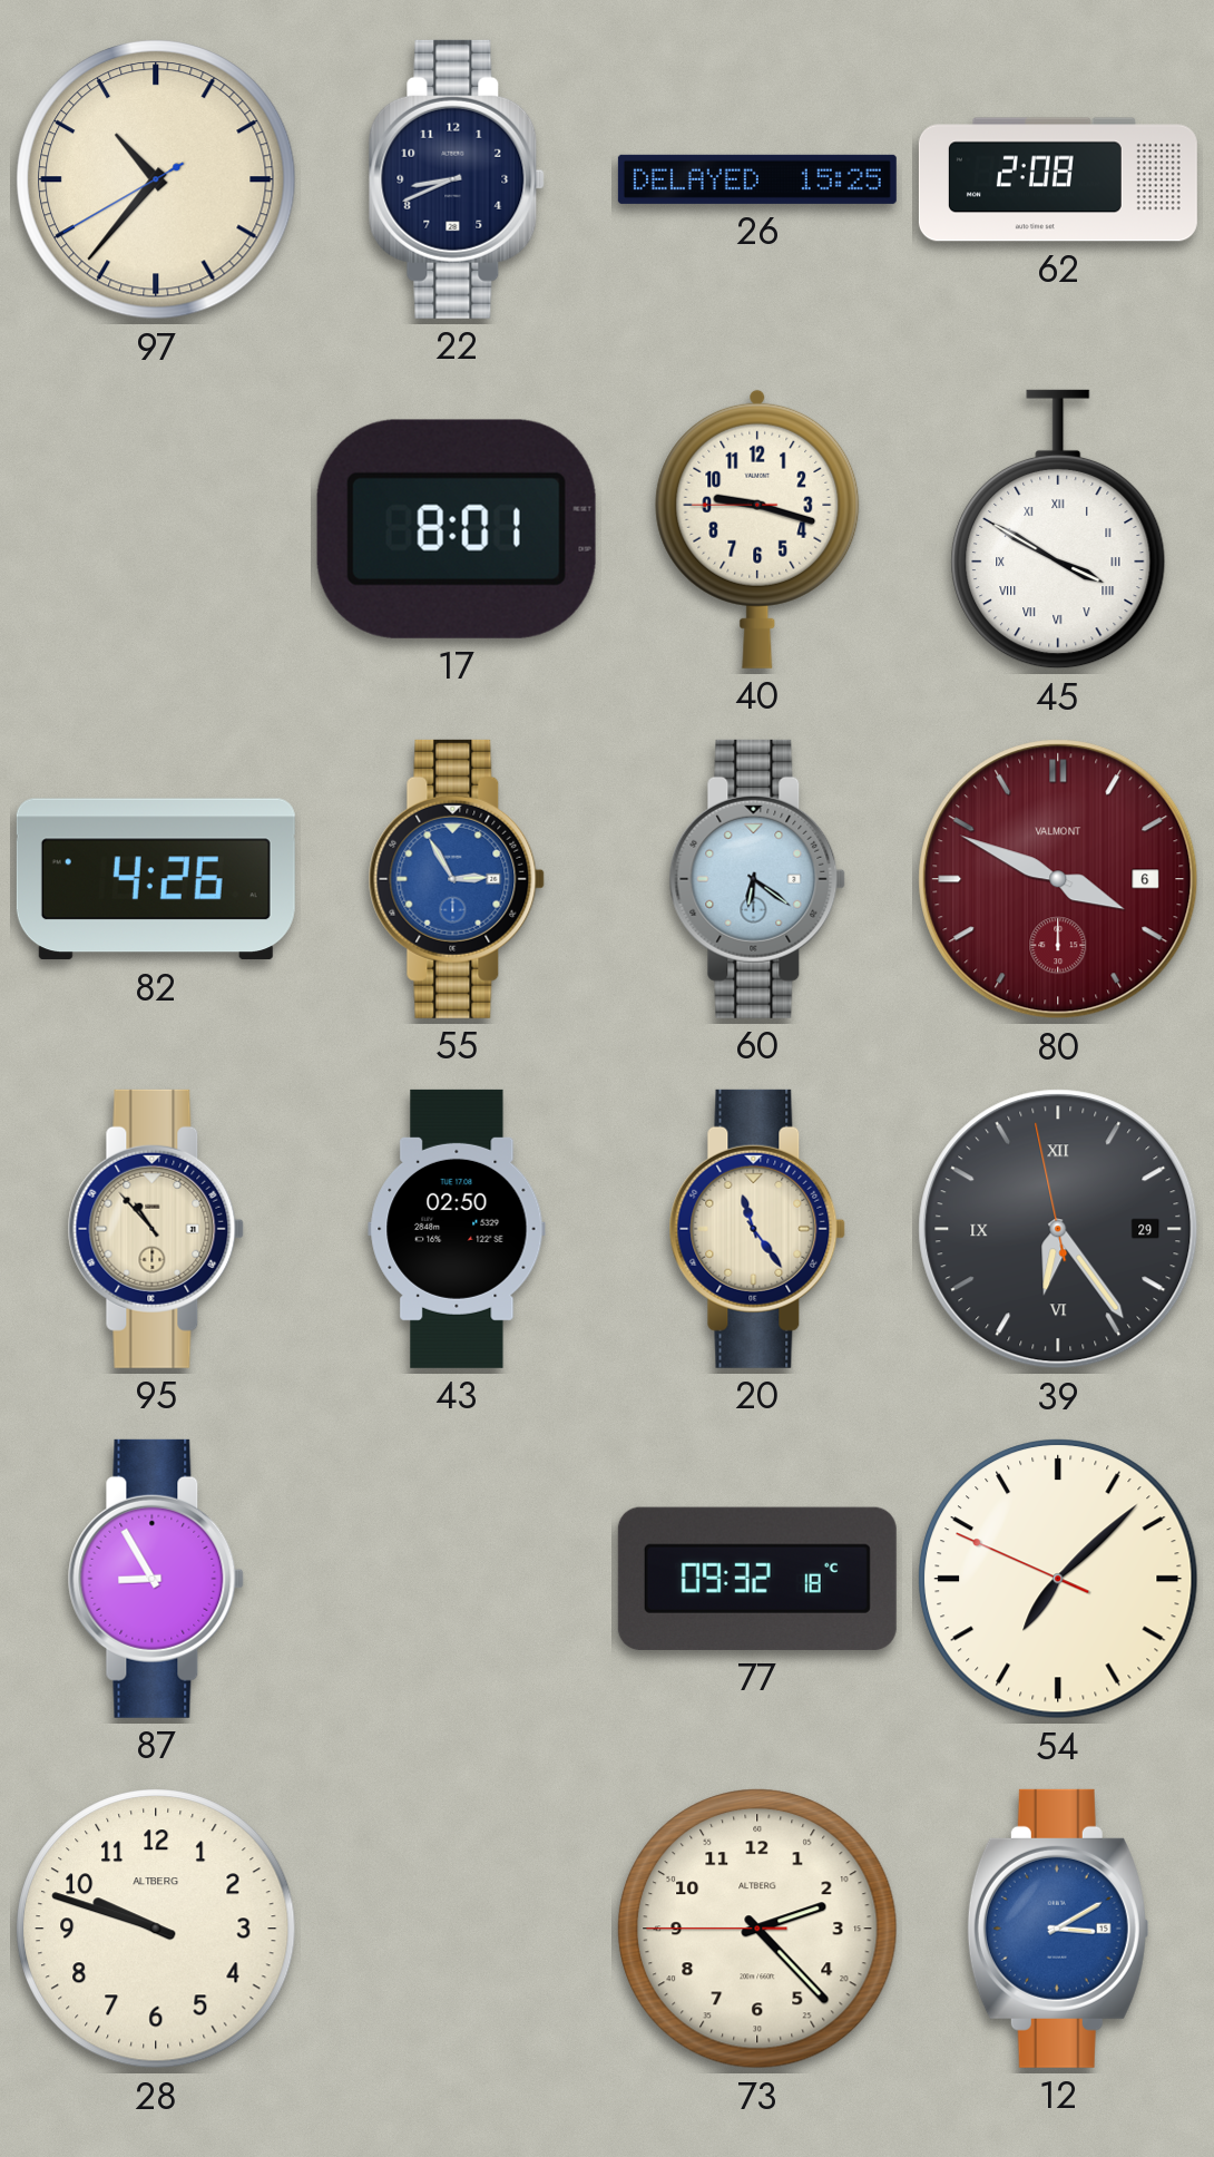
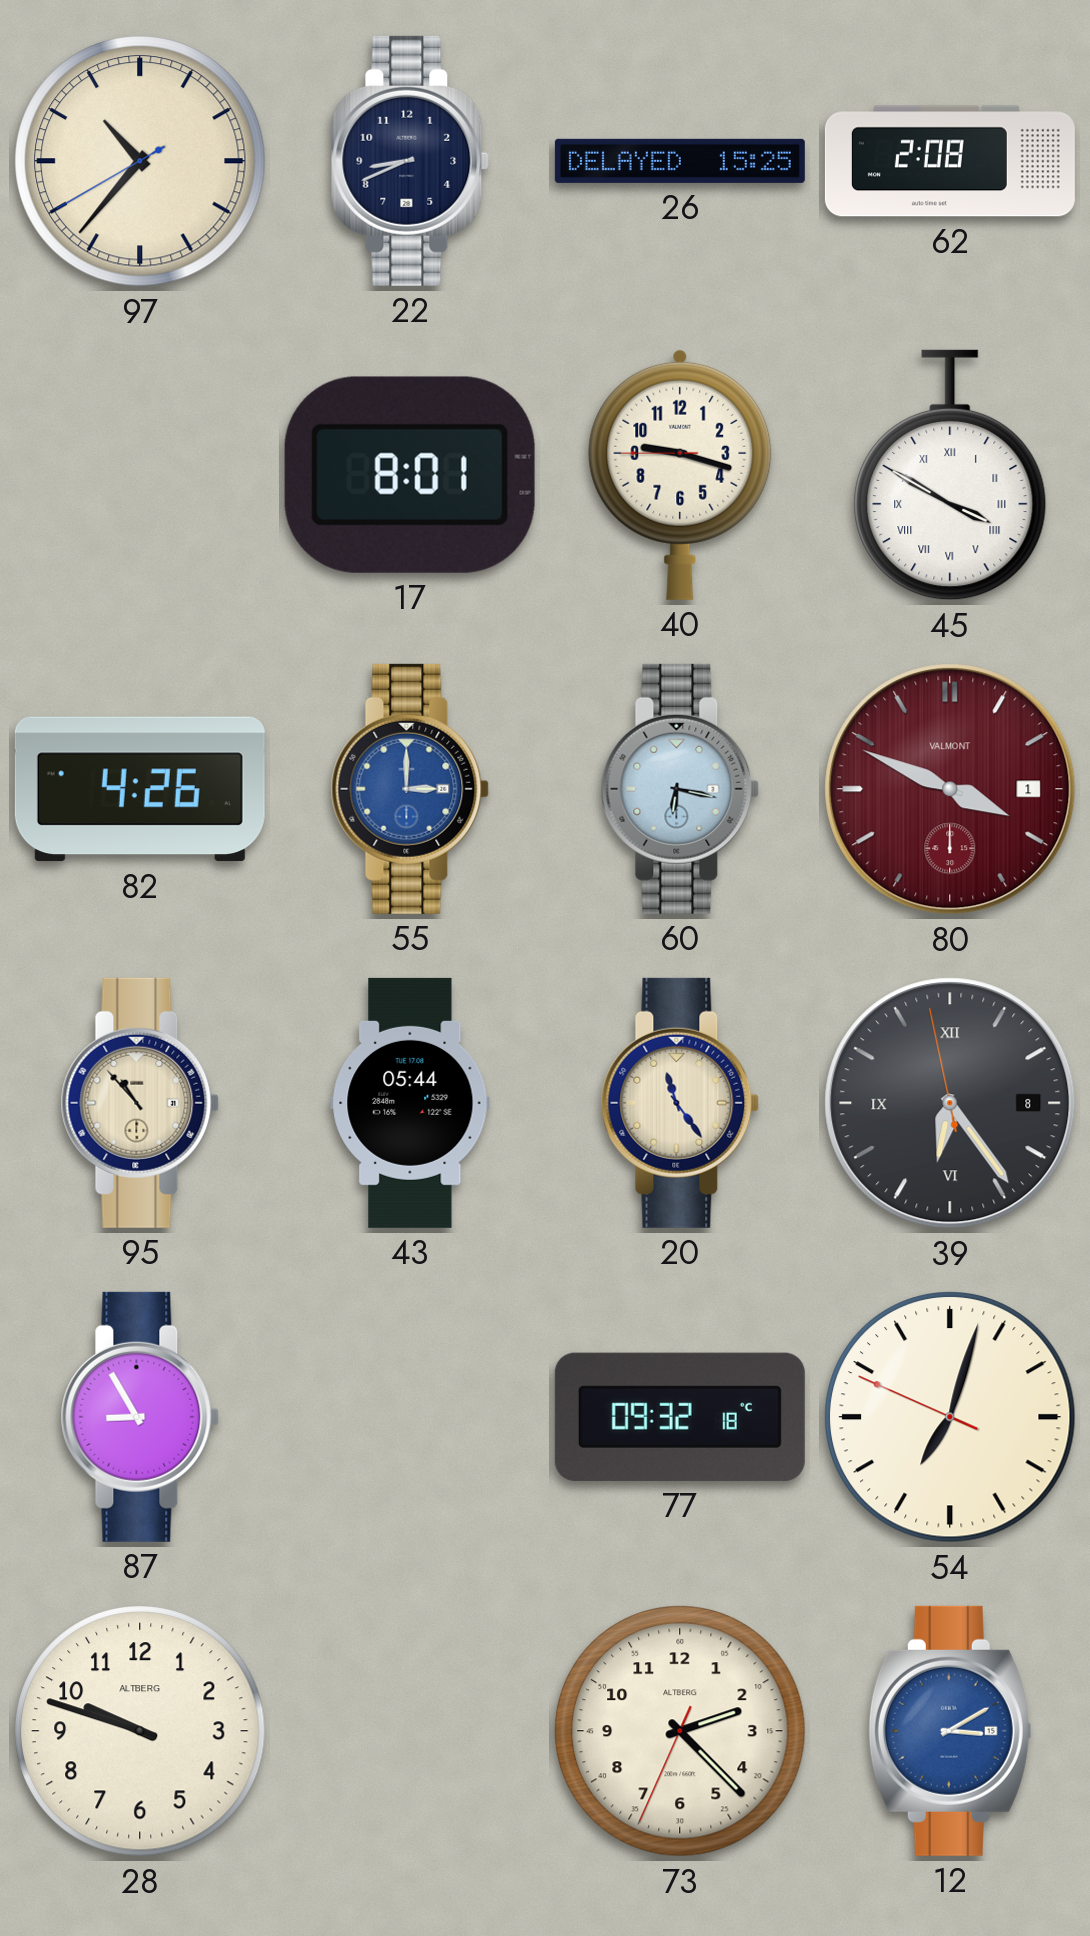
55: 2:55 -> 3:00 (410, 789)
60: 6:21 -> 6:17 (680, 789)
80 date: 6 -> 1 (950, 789)
43: 02:50 -> 05:44 (410, 1103)
39 date: 29 -> 8 (950, 1103)
54: 7:07 -> 7:02 (950, 1417)
73: 2:22:45 -> 2:22:34 (680, 1731)
